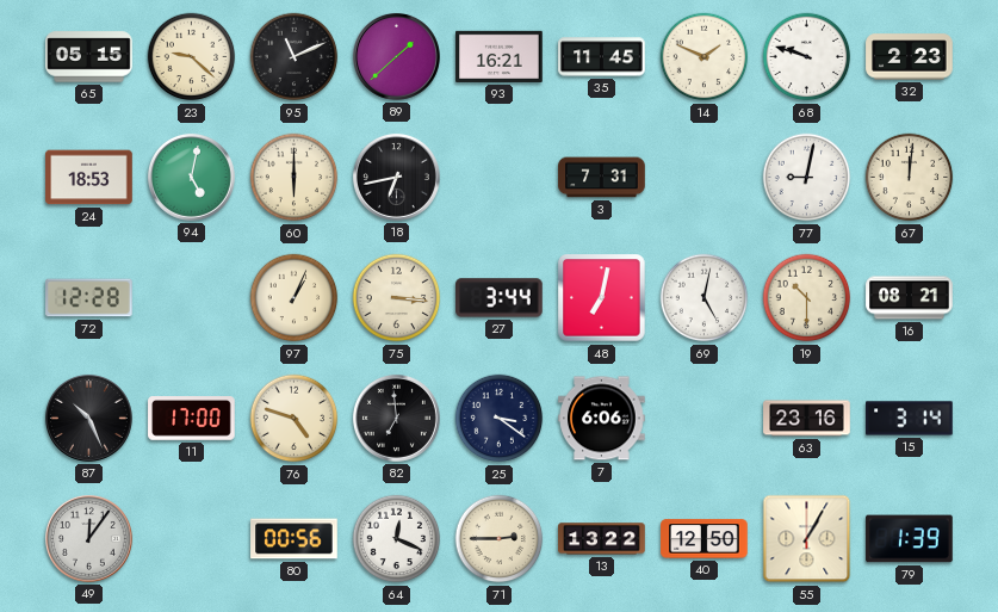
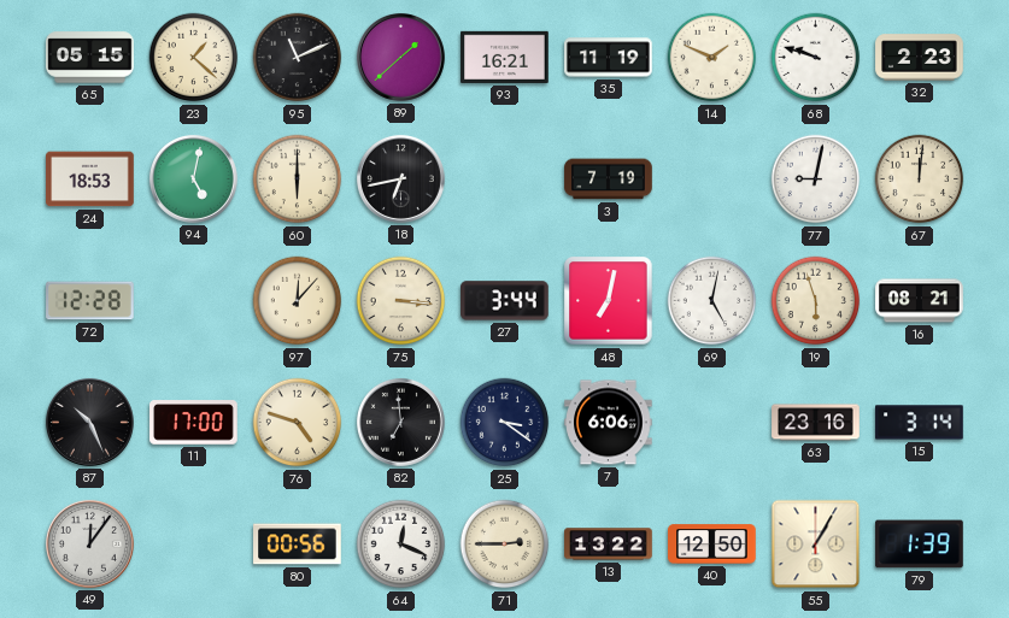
23: 9:22 -> 1:22 (194, 58)
35: 11:45 -> 11:19 (609, 58)
3: 7:31 -> 7:19 (609, 179)
97: 1:04 -> 12:07 (298, 301)
19: 10:30 -> 5:57 (816, 301)
